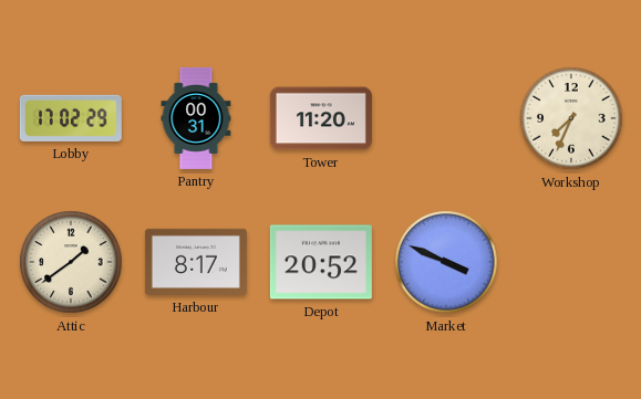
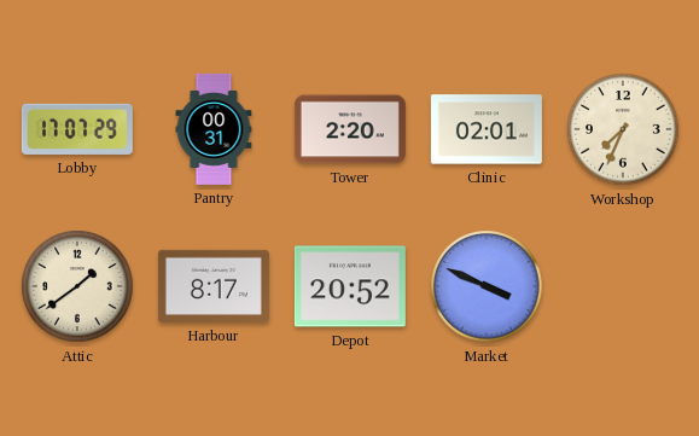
Lobby: 17:02 -> 17:07 (77, 129)
Tower: 11:20 -> 2:20 (350, 129)
Clinic: none -> 02:01 (487, 129)
